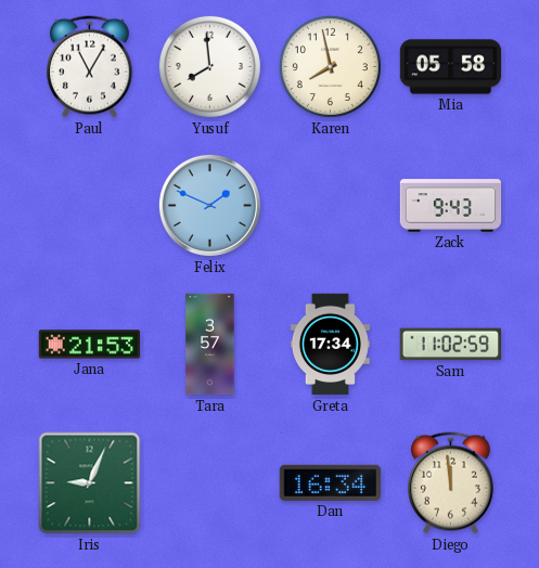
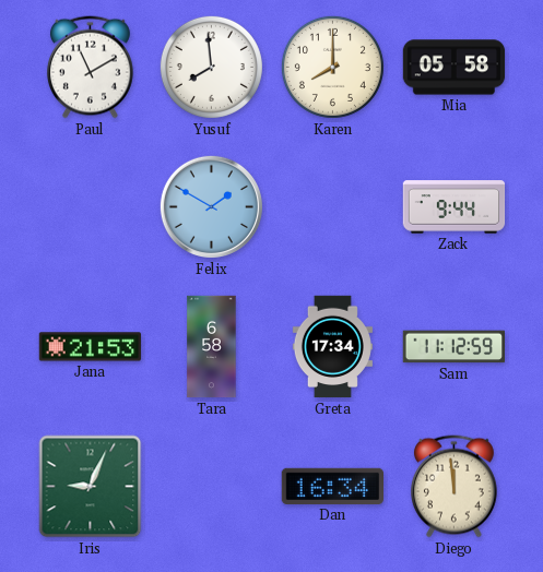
Paul: 11:05 -> 11:10 (90, 68)
Karen: 7:58 -> 8:00 (332, 67)
Felix: 1:49 -> 1:50 (211, 206)
Zack: 9:43 -> 9:44 (455, 207)
Tara: 3:57 -> 6:58 (212, 347)
Sam: 11:02 -> 11:12 (453, 347)
